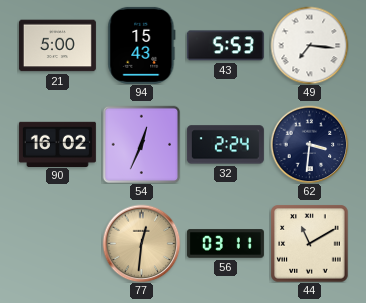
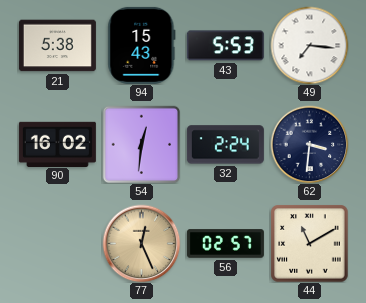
21: 5:00 -> 5:38 (57, 46)
54: 12:34 -> 12:31 (141, 144)
77: 12:31 -> 12:26 (141, 243)
56: 03:11 -> 02:57 (225, 244)
